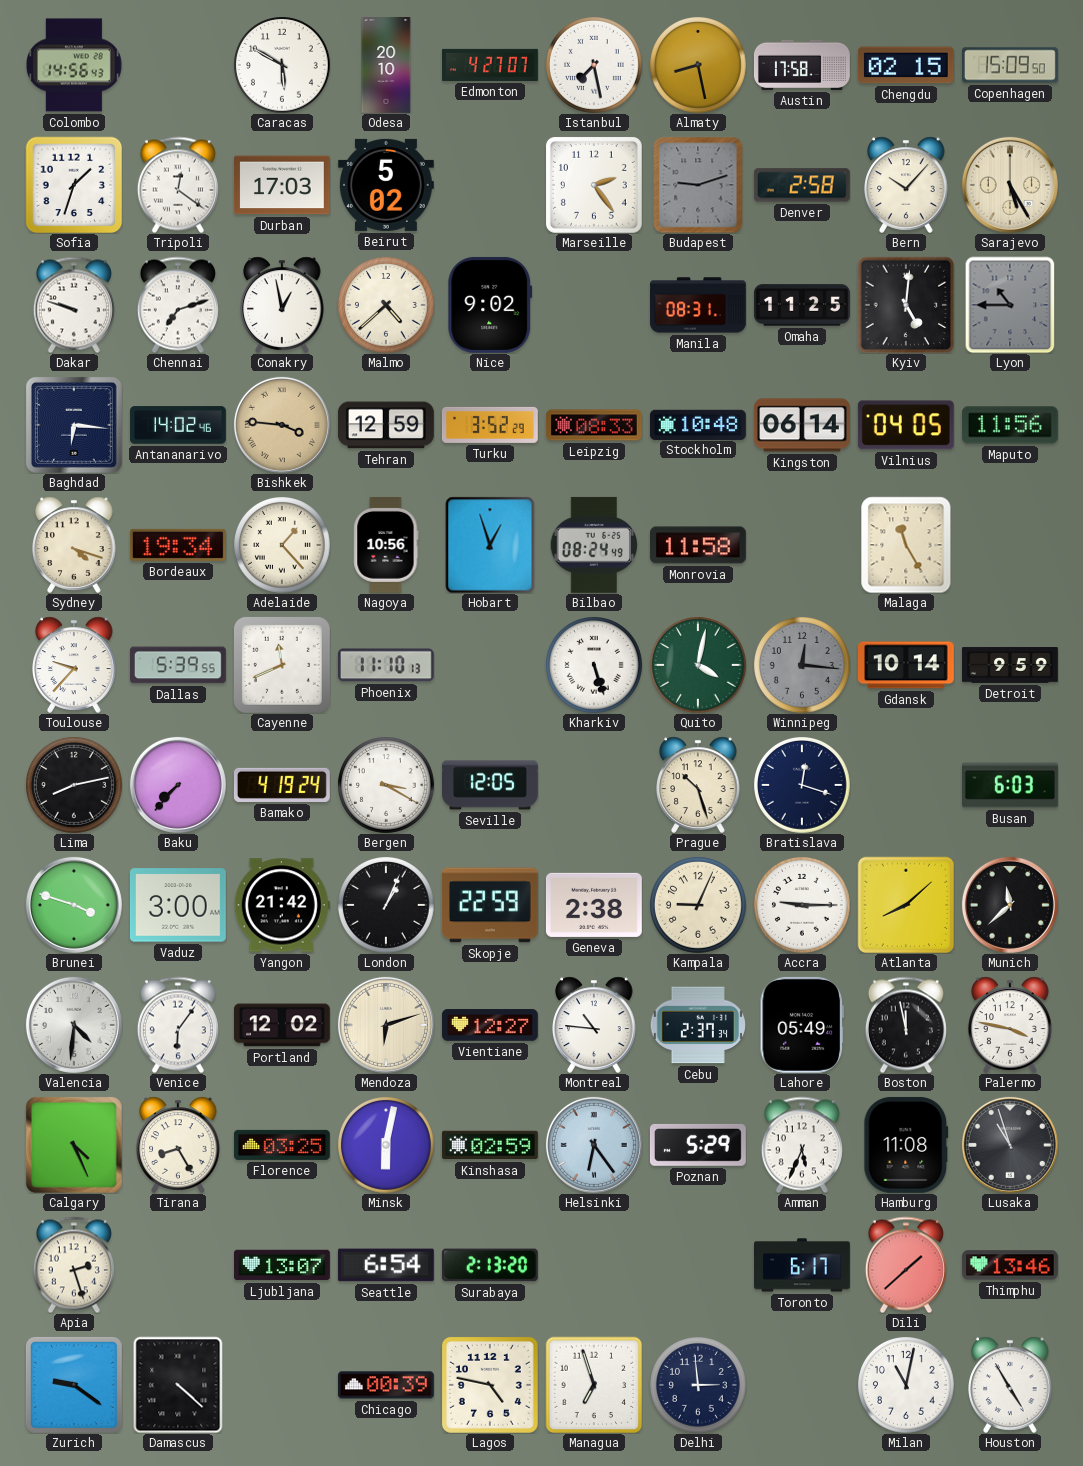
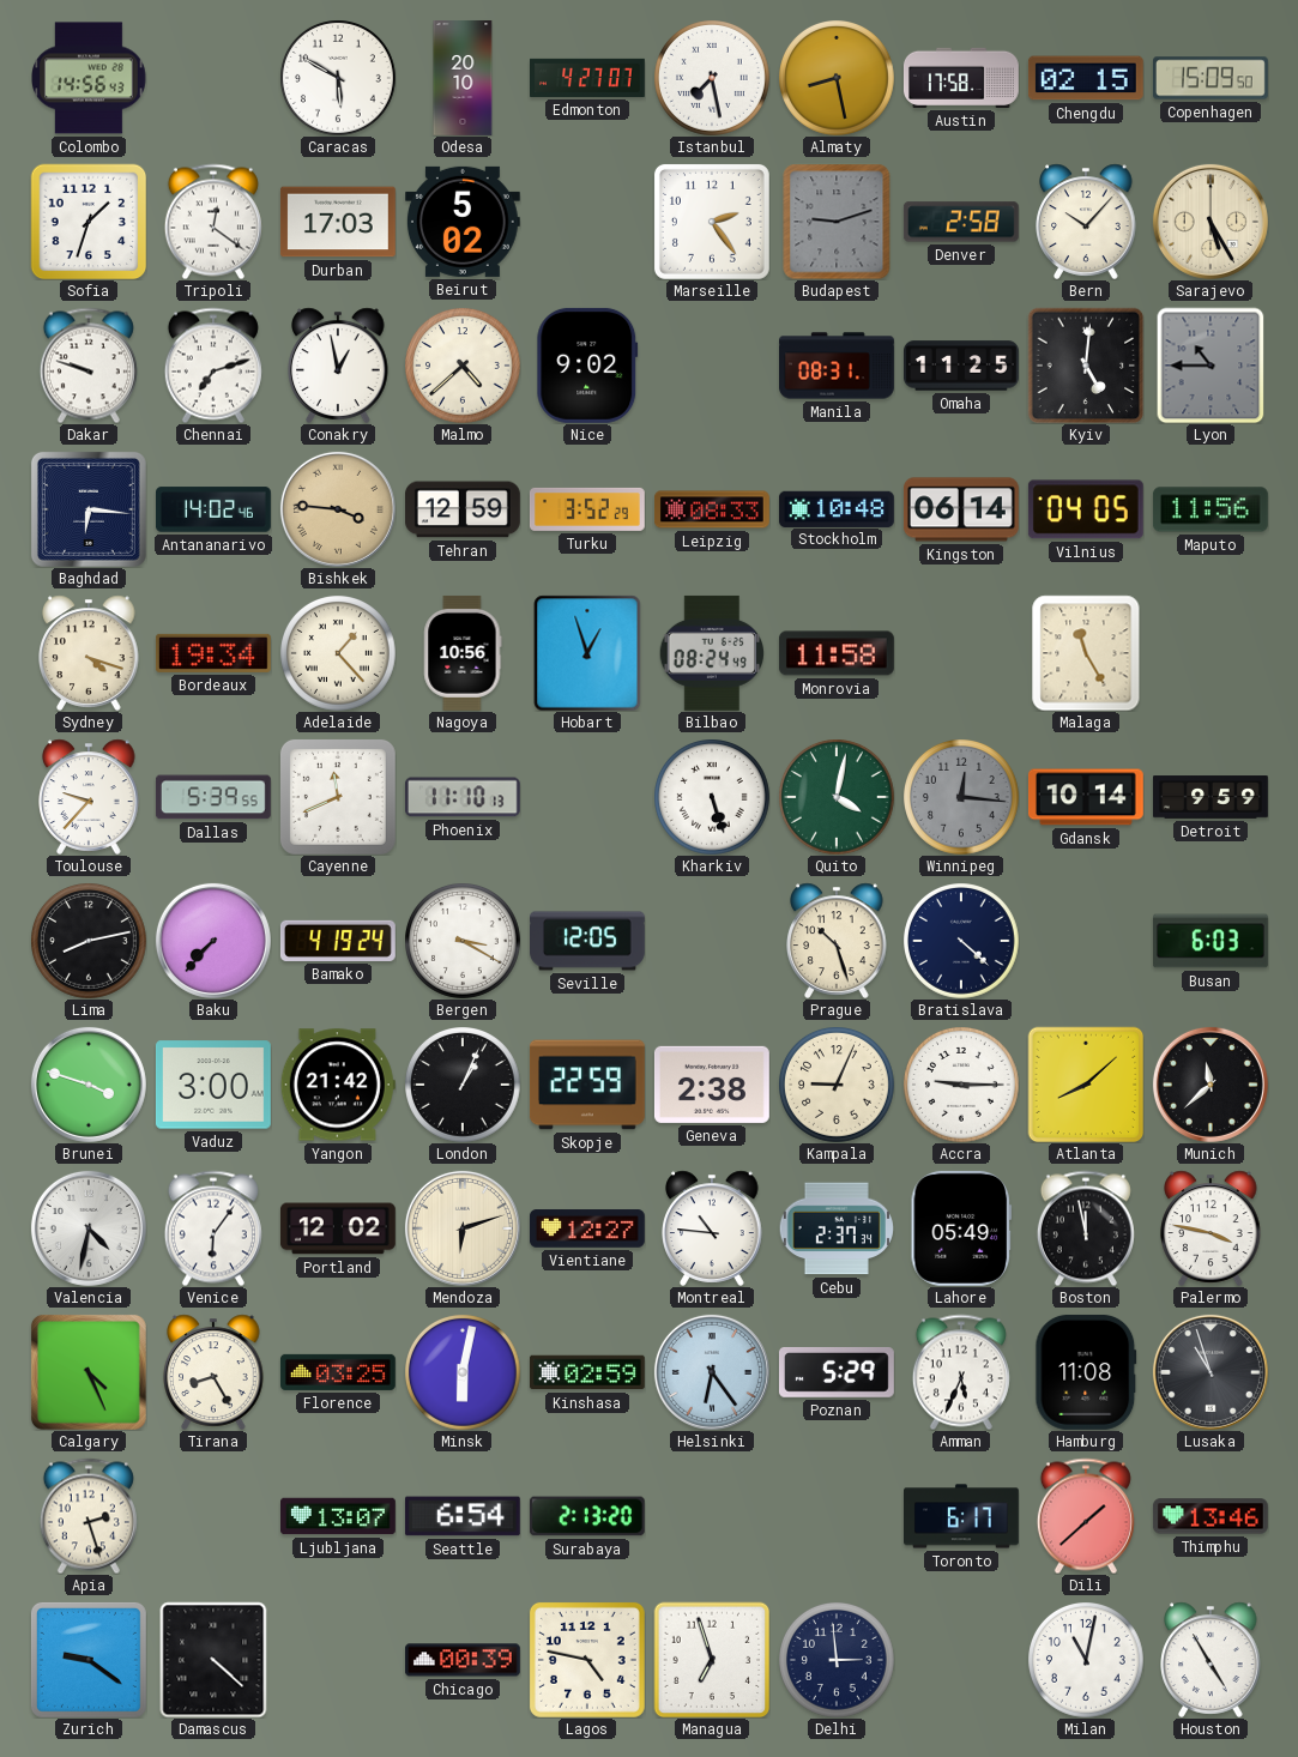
Bratislava: 12:18 -> 4:22 (961, 941)
Valencia: 4:31 -> 4:32 (89, 1228)
